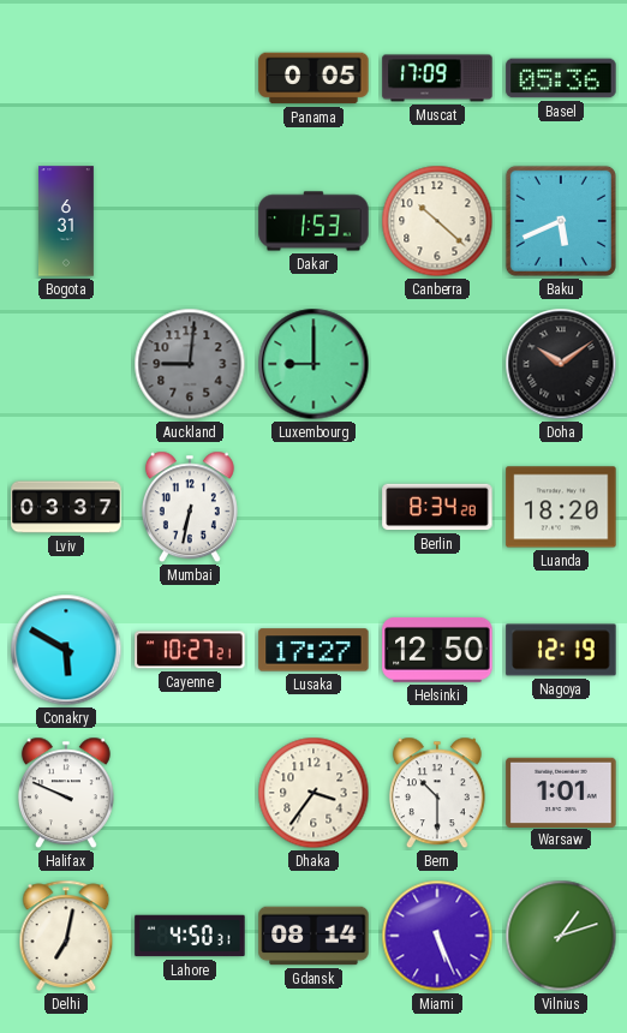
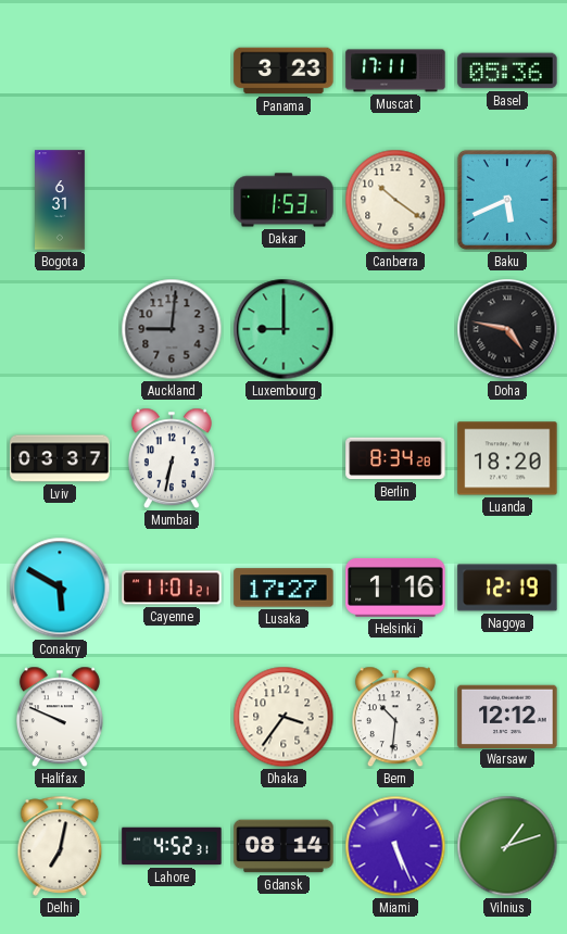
Panama: 0:05 -> 3:23 (283, 71)
Muscat: 17:09 -> 17:11 (395, 71)
Canberra: 10:22 -> 10:21 (395, 200)
Doha: 10:09 -> 4:47 (507, 329)
Cayenne: 10:27 -> 11:01 (172, 588)
Helsinki: 12:50 -> 1:16 (395, 588)
Bern: 10:30 -> 10:31 (395, 717)
Warsaw: 1:01 -> 12:12 (507, 716)
Lahore: 4:50 -> 4:52 (172, 846)
